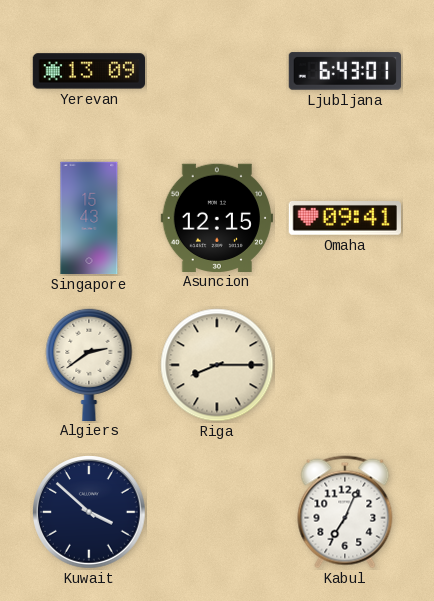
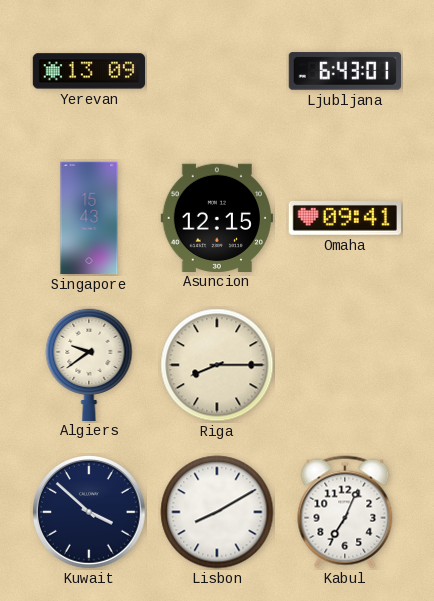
Algiers: 2:39 -> 9:39 (89, 364)
Lisbon: none -> 8:10 (217, 512)
